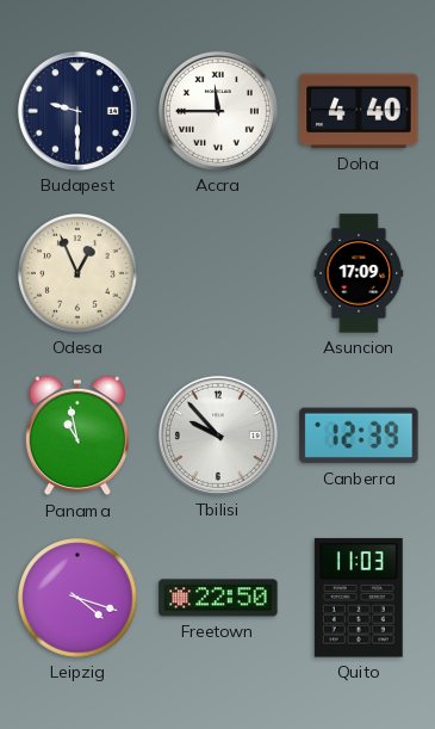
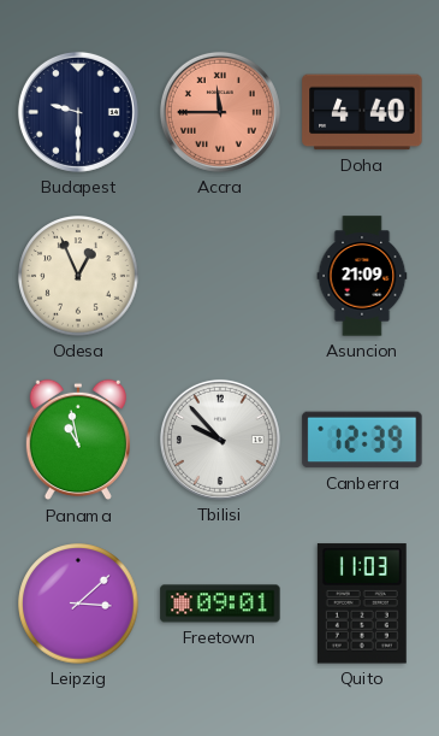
Accra dial: white -> salmon (220, 112)
Asuncion: 17:09 -> 21:09 (362, 276)
Leipzig: 4:18 -> 3:08 (78, 603)
Freetown: 22:50 -> 09:01 (220, 603)
